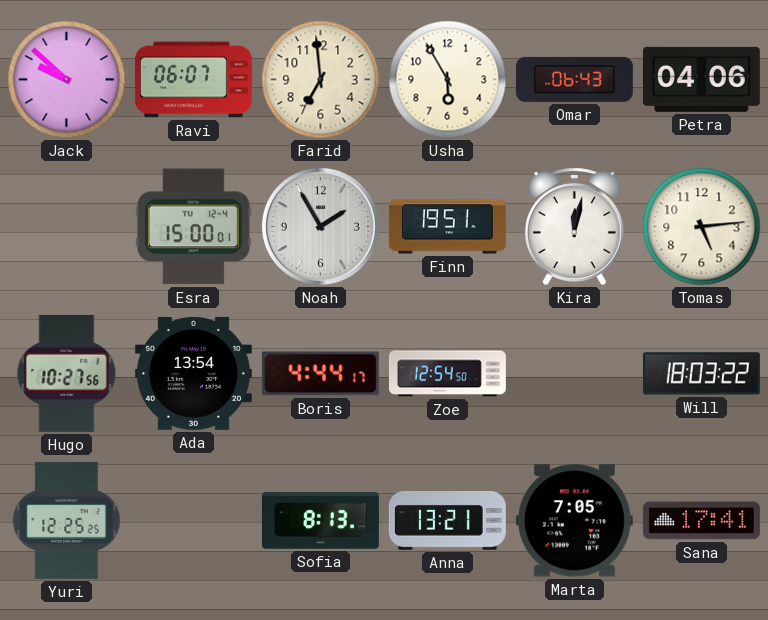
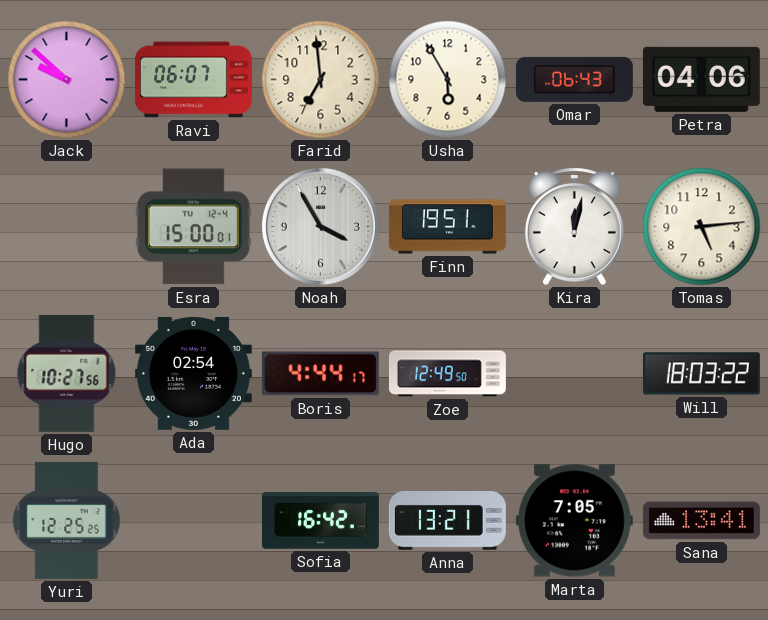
Noah: 1:55 -> 3:55 (320, 226)
Ada: 13:54 -> 02:54 (193, 373)
Zoe: 12:54 -> 12:49 (447, 374)
Sofia: 8:13 -> 16:42 (320, 521)
Sana: 17:41 -> 13:41 (701, 521)
